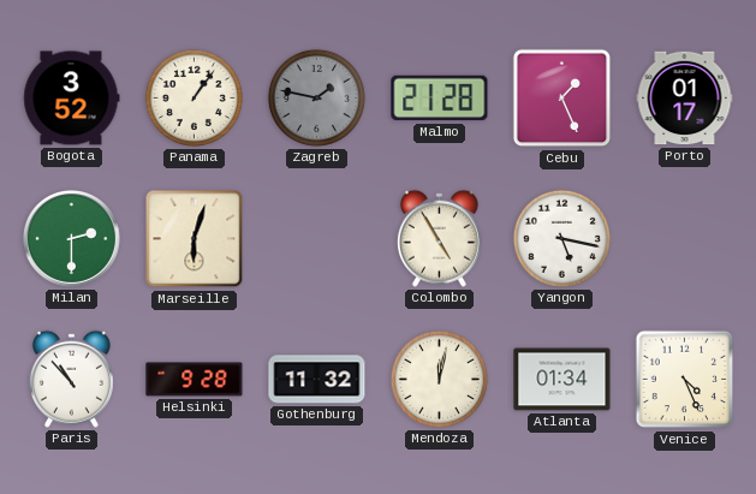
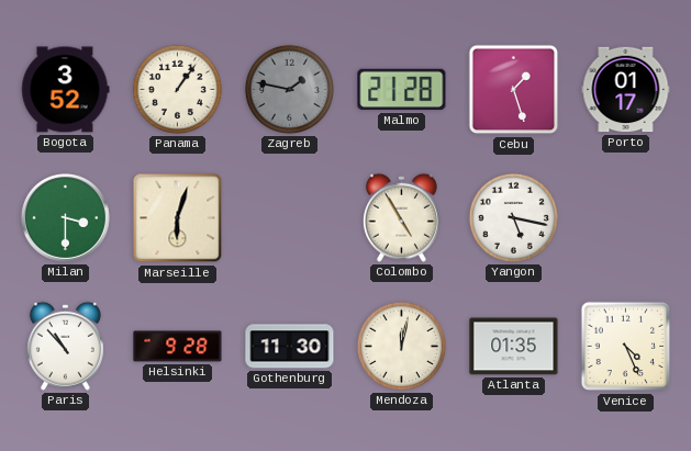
Cebu: 1:26 -> 1:27 (514, 90)
Milan: 2:30 -> 3:30 (65, 217)
Gothenburg: 11:32 -> 11:30 (290, 347)
Atlanta: 01:34 -> 01:35 (514, 347)
